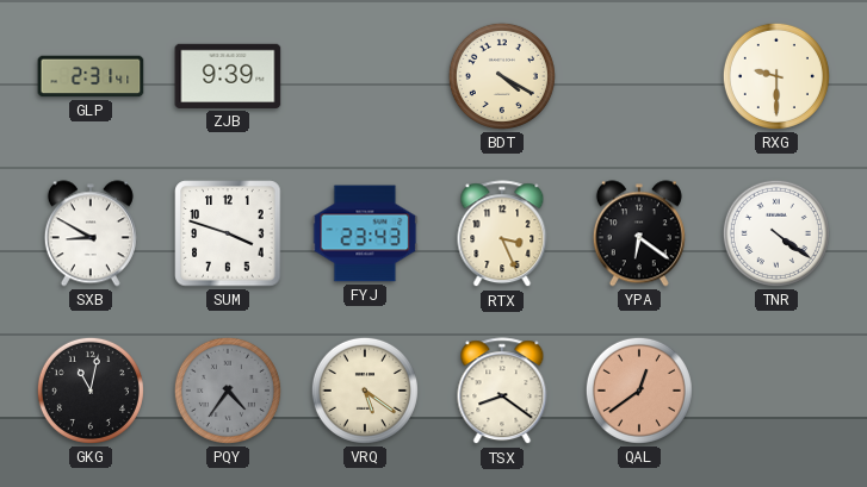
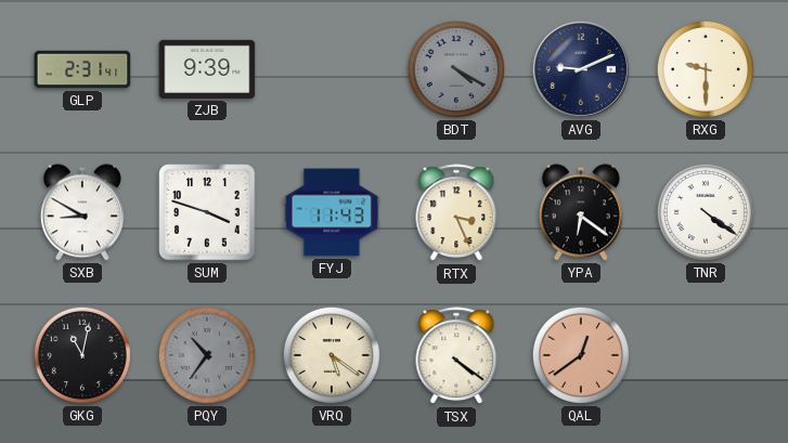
BDT dial: cream -> grey (456, 69)
AVG: none -> 9:11 (581, 69)
FYJ: 23:43 -> 11:43 (332, 212)
PQY: 4:36 -> 10:36 (207, 355)
TSX: 8:21 -> 4:21 (456, 356)
